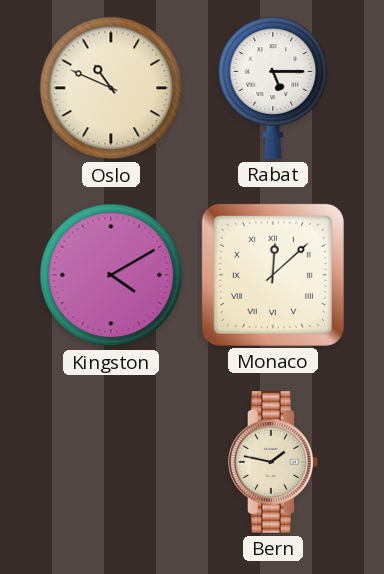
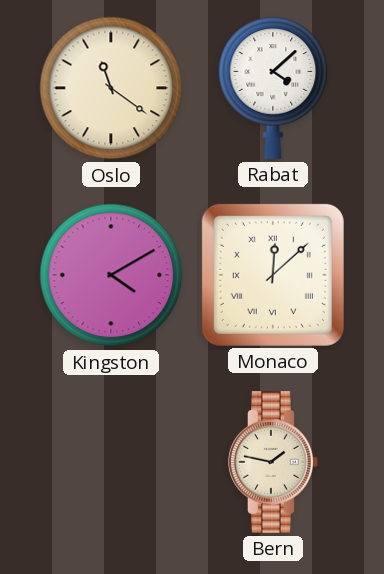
Oslo: 10:49 -> 11:21 (111, 88)
Rabat: 5:15 -> 4:08 (273, 88)
